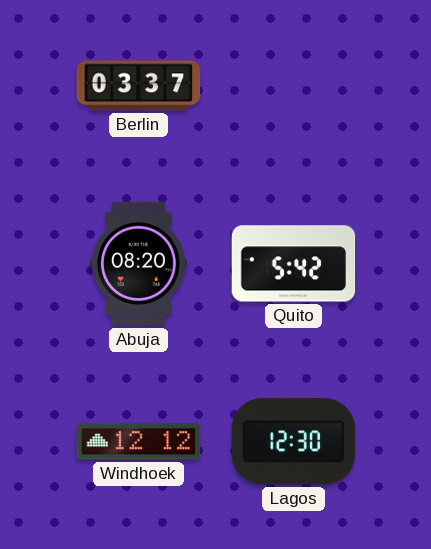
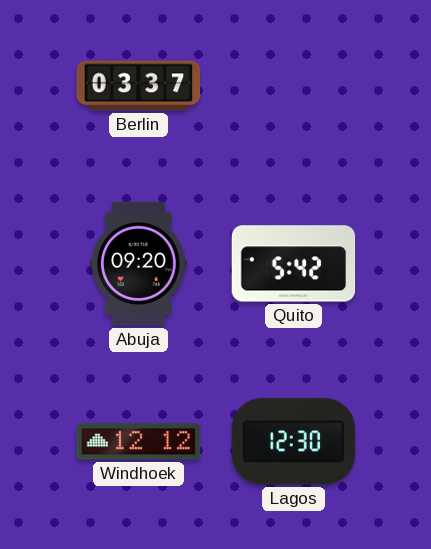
Abuja: 08:20 -> 09:20 (139, 264)
